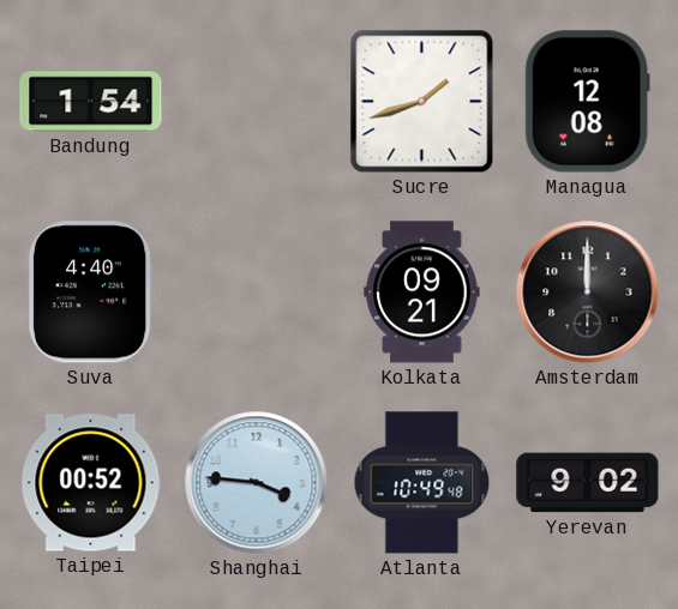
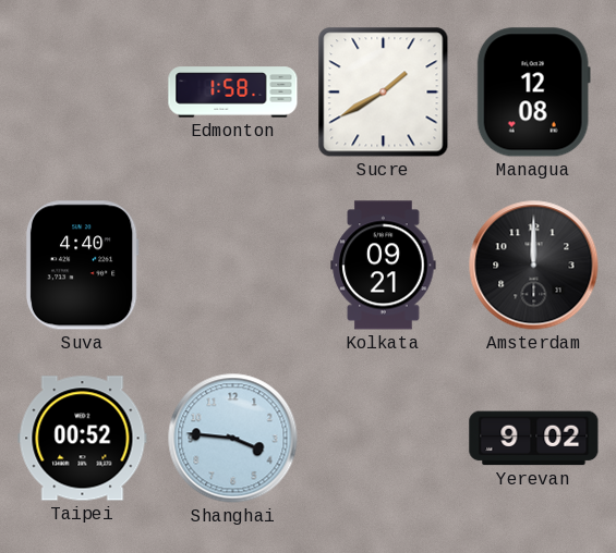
Bandung: 1:54 -> none (91, 102)
Edmonton: none -> 1:58 (233, 93)
Sucre: 1:42 -> 1:40 (384, 93)
Atlanta: 10:49 -> none (422, 483)
